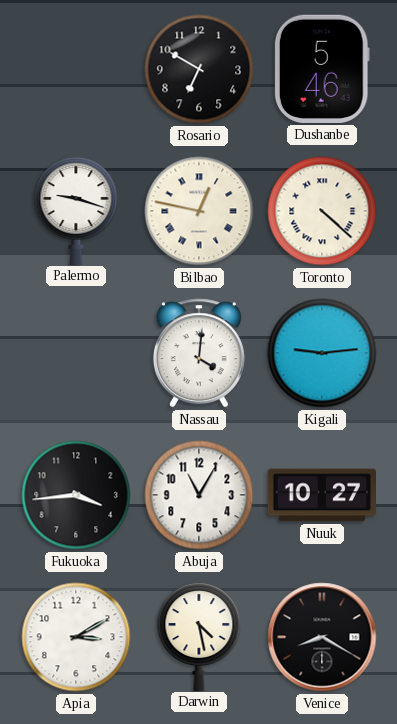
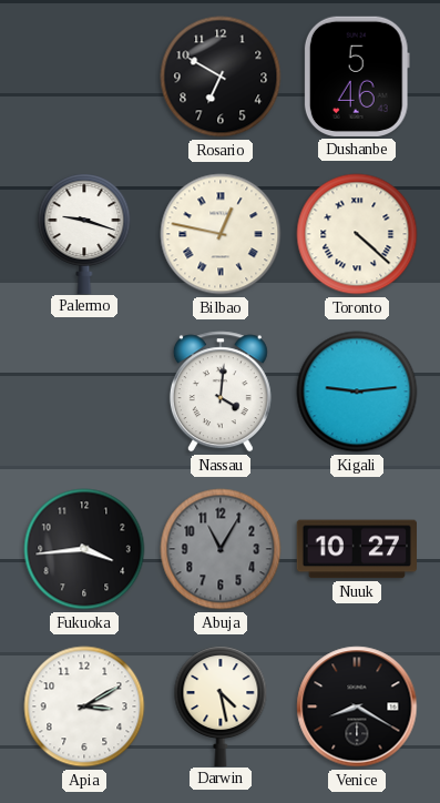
Abuja dial: white -> grey (221, 549)
